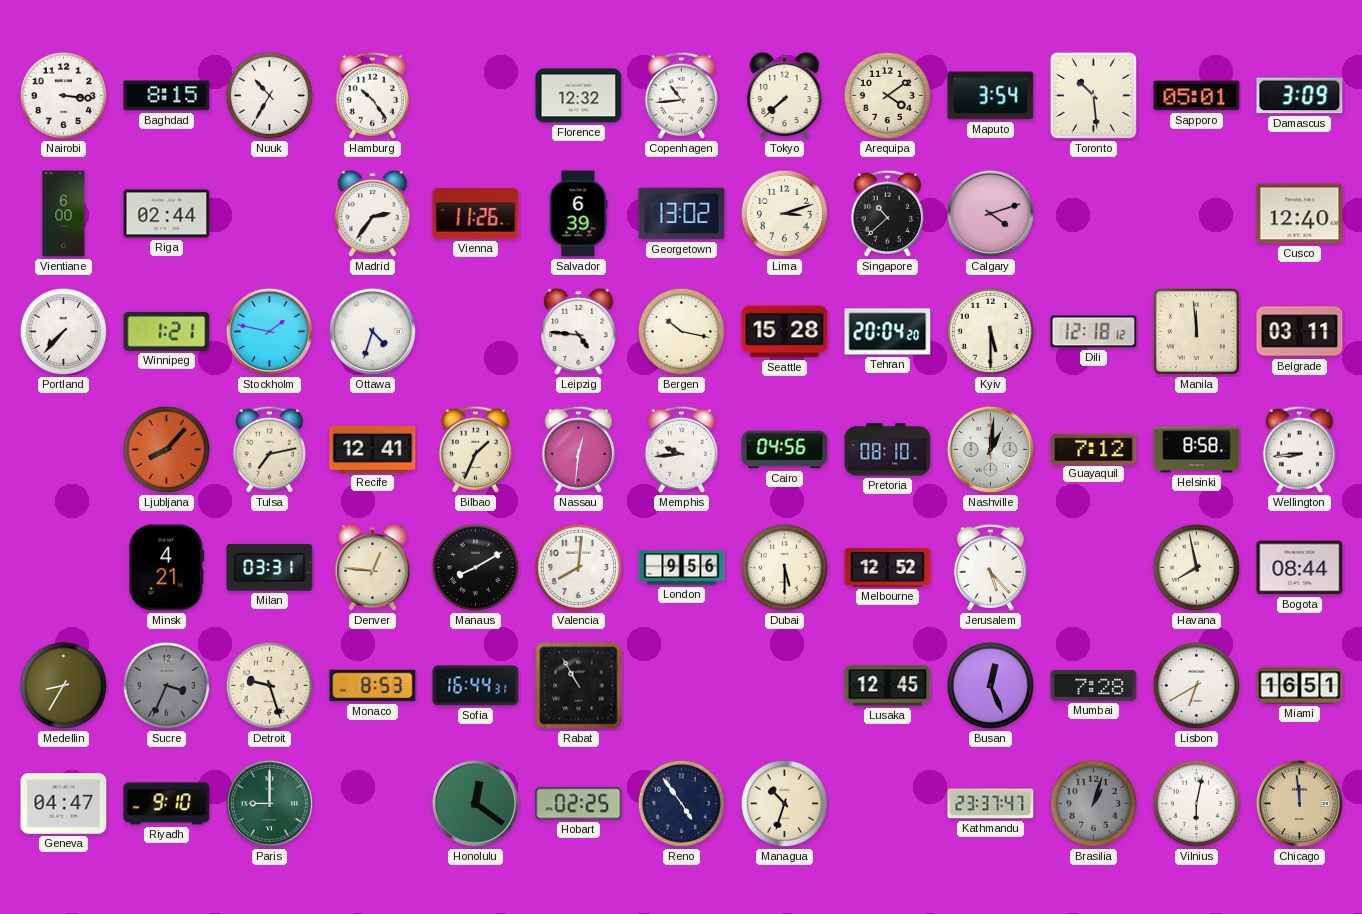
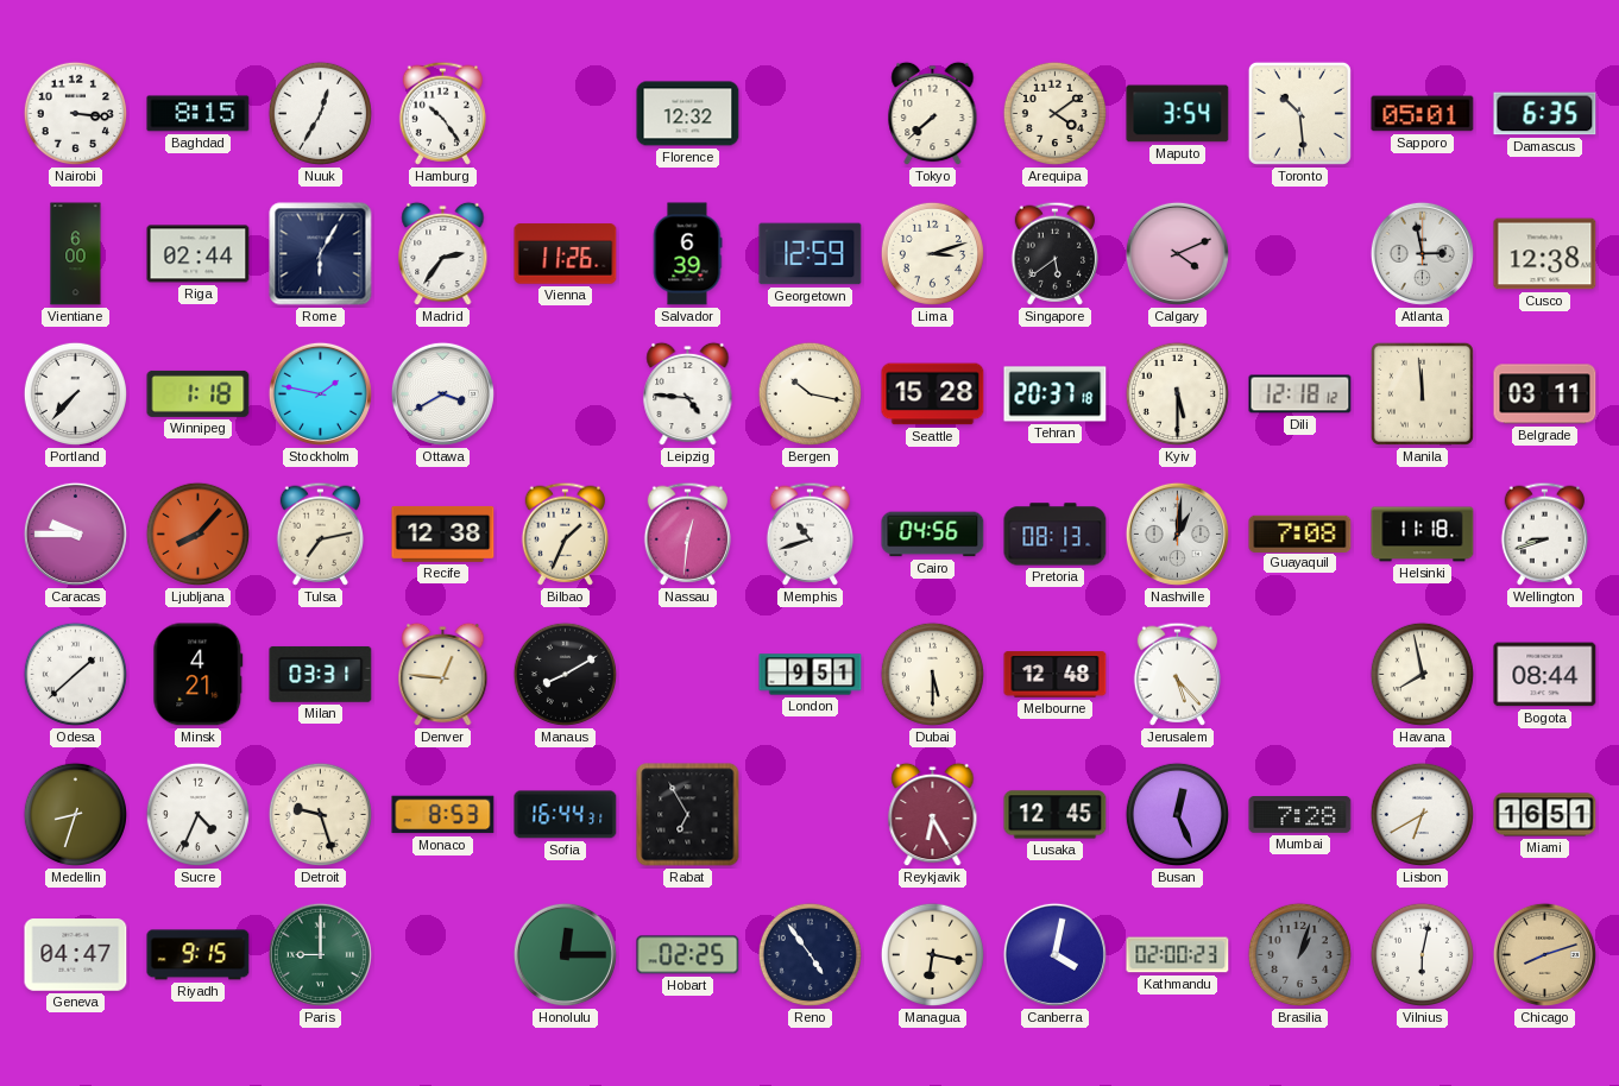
Nuuk: 10:35 -> 12:35 (320, 113)
Copenhagen: 10:44 -> none (681, 95)
Damascus: 3:09 -> 6:35 (1545, 114)
Rome: none -> 6:05 (321, 254)
Georgetown: 13:02 -> 12:59 (811, 254)
Singapore: 10:38 -> 5:39 (1054, 253)
Calgary: 4:12 -> 4:11 (1177, 253)
Atlanta: none -> 2:58 (1422, 253)
Cusco: 12:40 -> 12:38 (1545, 254)
Winnipeg: 1:21 -> 1:18 (199, 393)
Ottawa: 4:33 -> 3:40 (442, 393)
Tehran: 20:04 -> 20:37 (1056, 394)
Caracas: none -> 9:45 (75, 533)
Recife: 12:41 -> 12:38 (443, 533)
Memphis: 9:44 -> 10:42 (809, 533)
Pretoria: 08:10 -> 08:13 (1056, 535)
Guayaquil: 7:12 -> 7:08 (1300, 533)
Helsinki: 8:58 -> 11:18 (1423, 535)
Wellington: 8:44 -> 8:42 (1544, 533)
Odesa: none -> 1:38 (75, 674)
Valencia: 8:01 -> none (578, 567)
London: 9:56 -> 9:51 (811, 675)
Melbourne: 12:52 -> 12:48 (1056, 675)
Medellin: 8:35 -> 8:33 (75, 814)
Sucre: 3:34 -> 4:34 (197, 814)
Sucre dial: grey -> white (197, 814)
Rabat: 10:55 -> 6:55 (688, 815)
Reykjavik: none -> 6:25 (933, 815)
Riyadh: 9:10 -> 9:15 (199, 955)
Honolulu: 12:21 -> 12:15 (565, 954)
Managua: 10:33 -> 6:17 (932, 954)
Canberra: none -> 4:02 (1054, 954)
Kathmandu: 23:37 -> 02:00 (1178, 955)
Chicago: 11:59 -> 8:12 (1544, 954)
